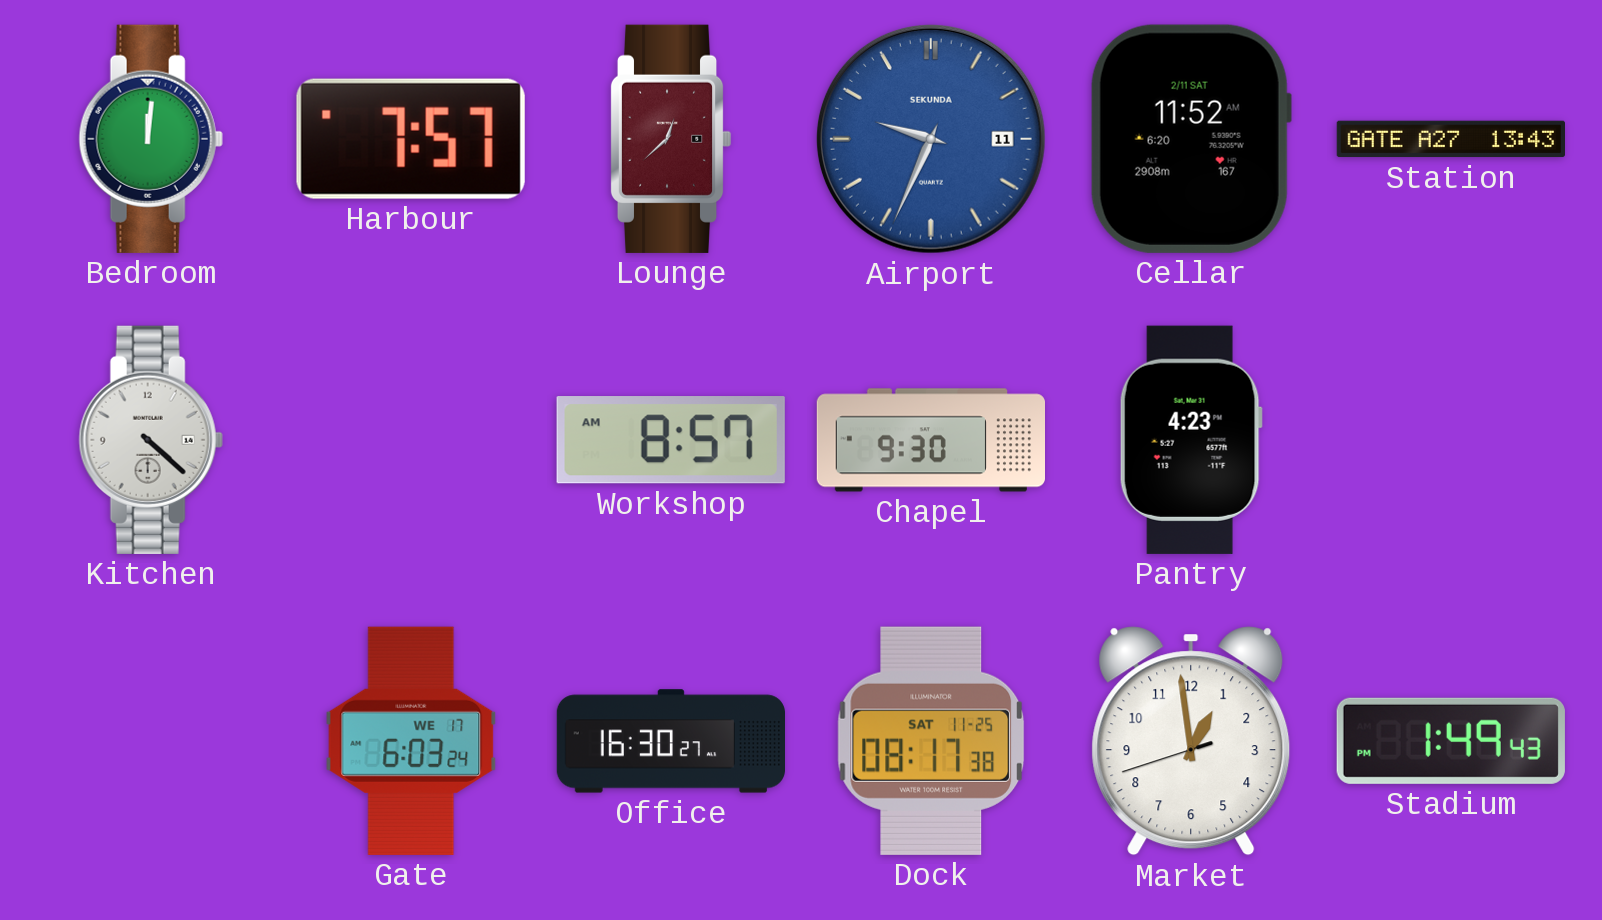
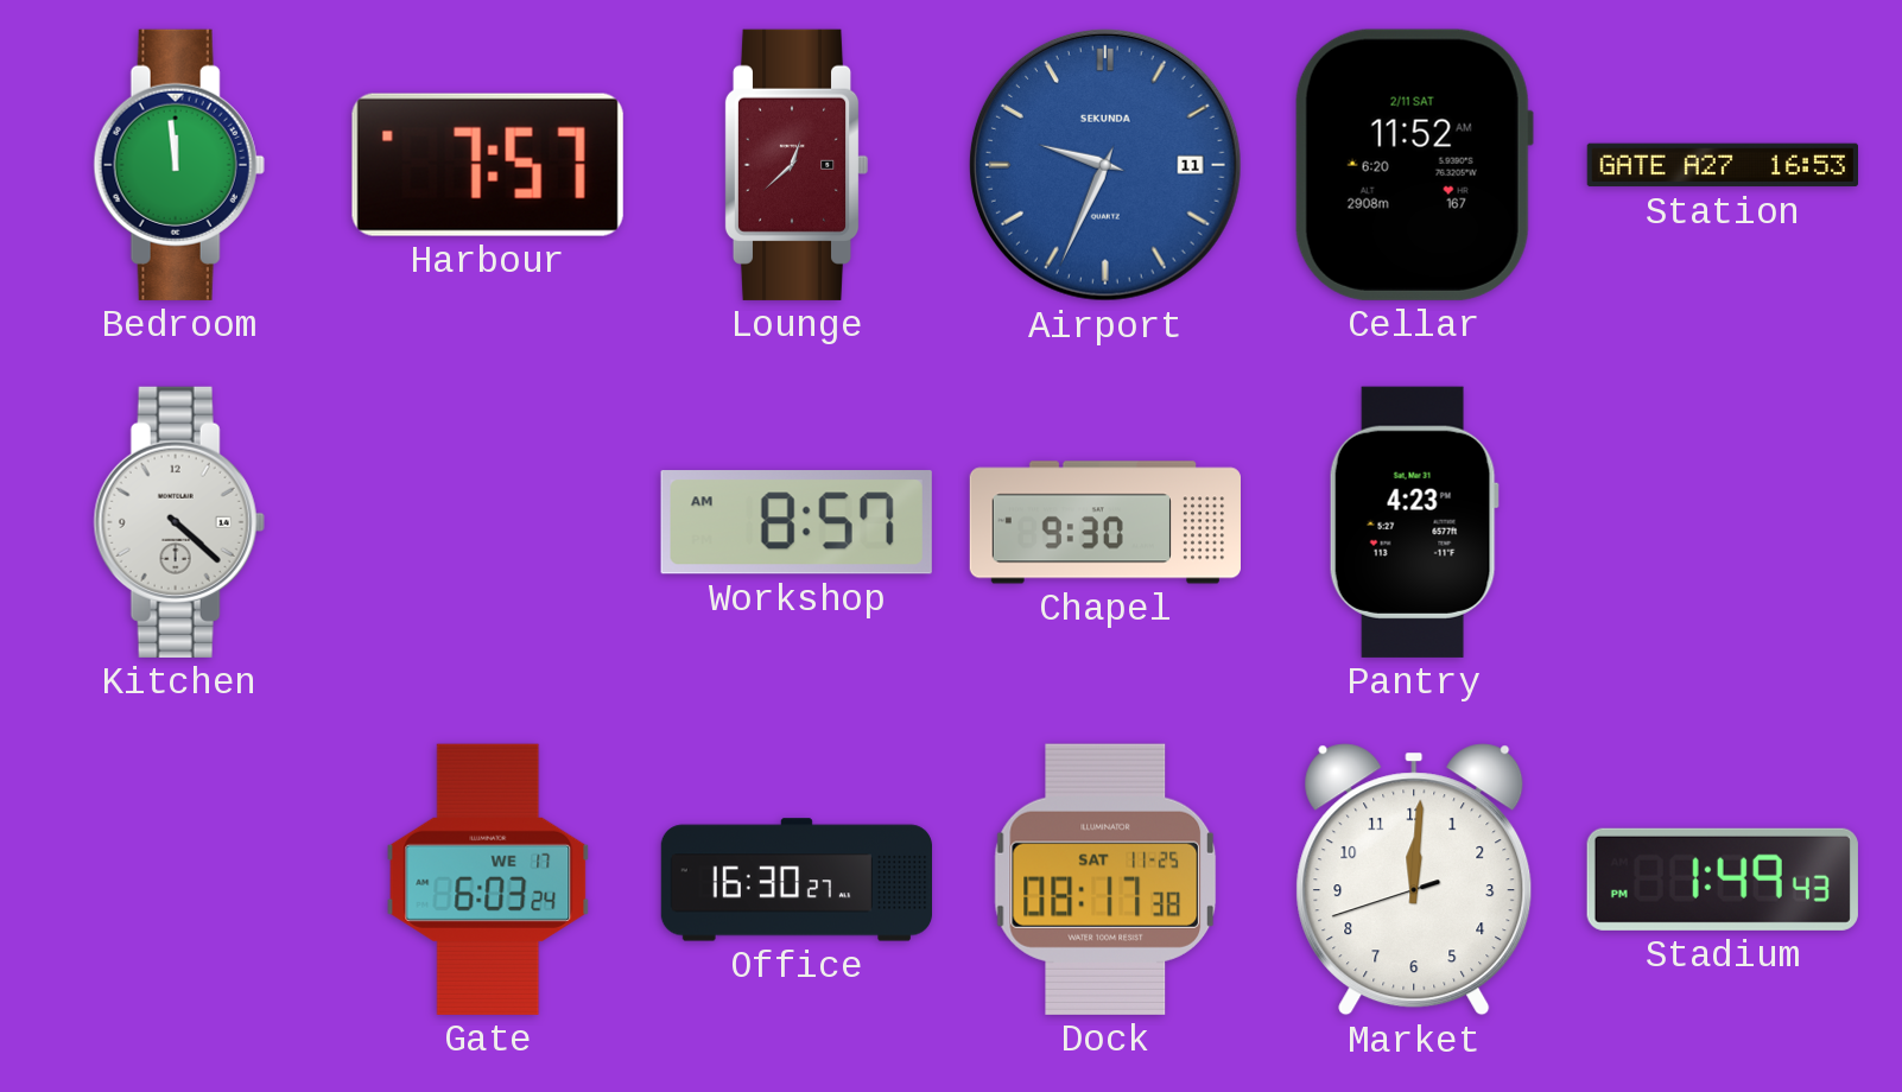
Bedroom: 12:01 -> 11:59 (179, 165)
Station: 13:43 -> 16:53 (1722, 165)
Market: 12:58 -> 12:00 (1414, 880)
